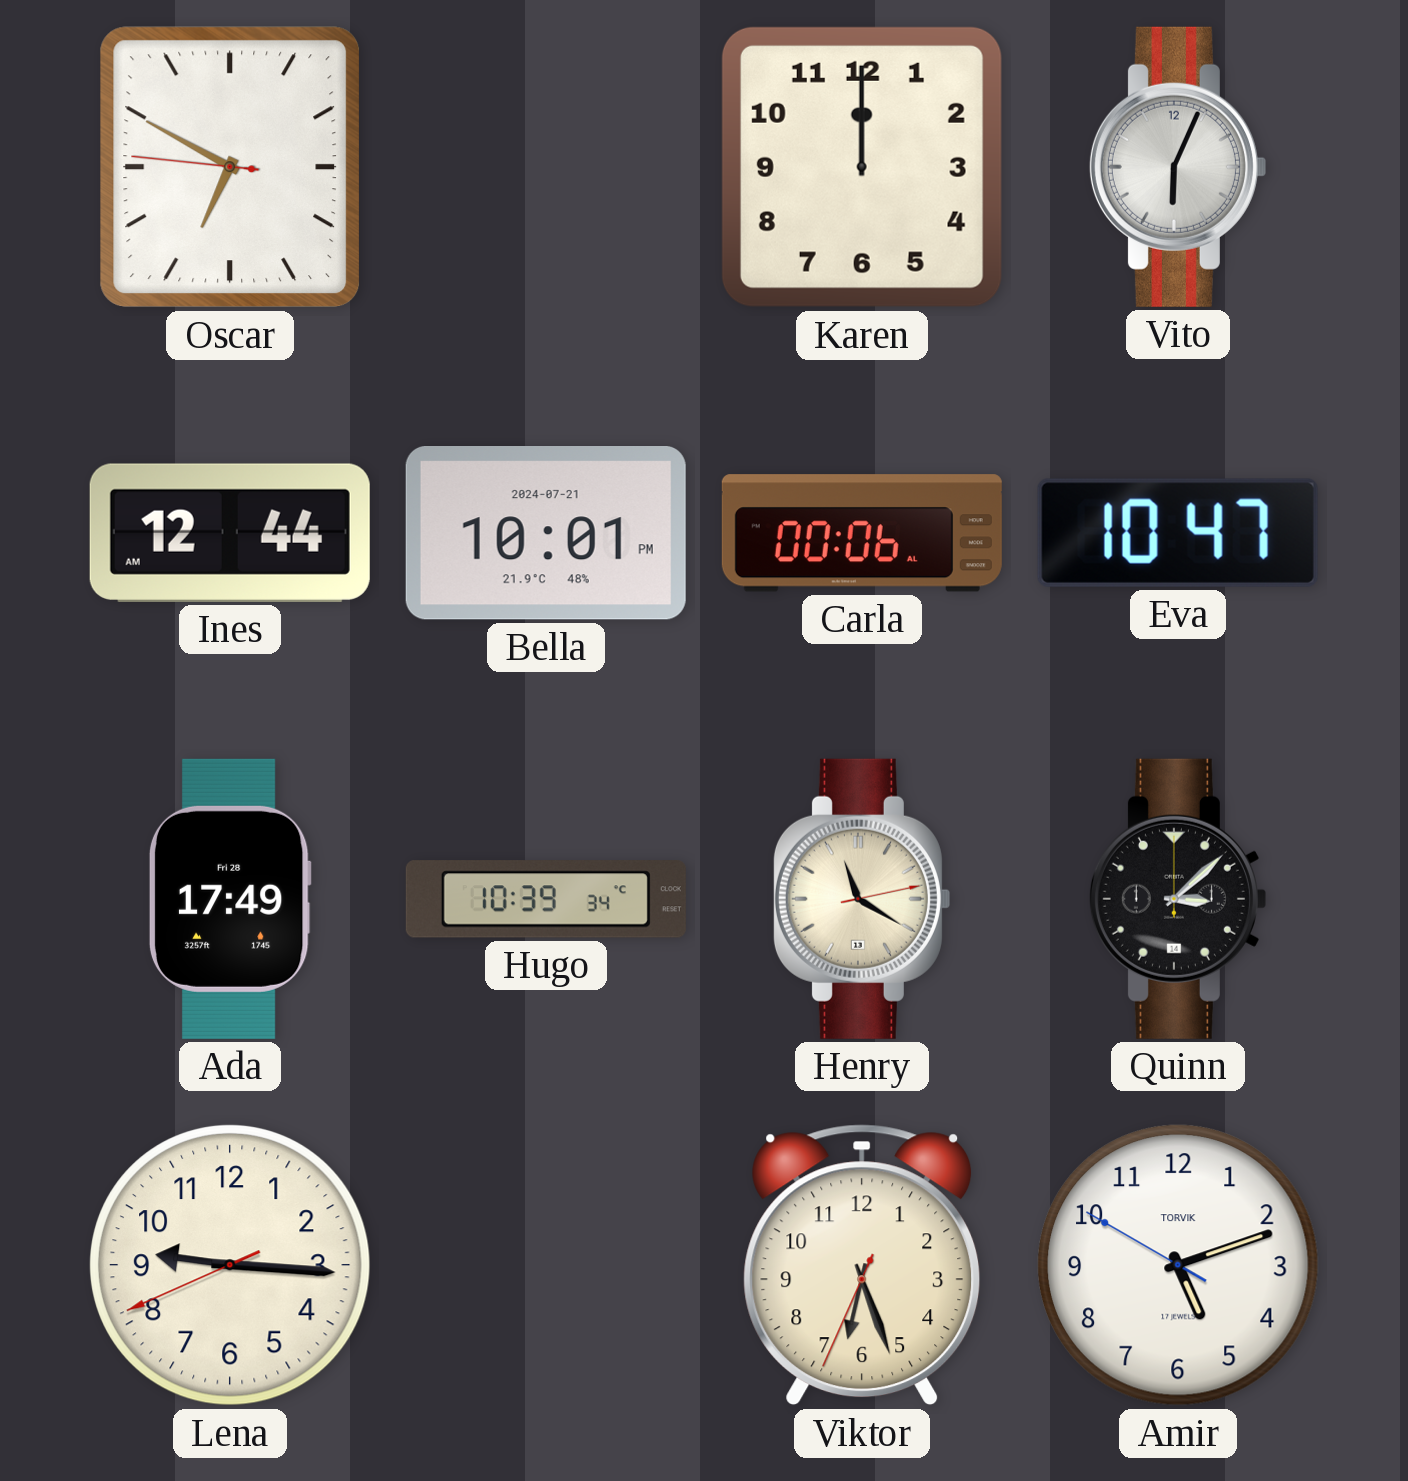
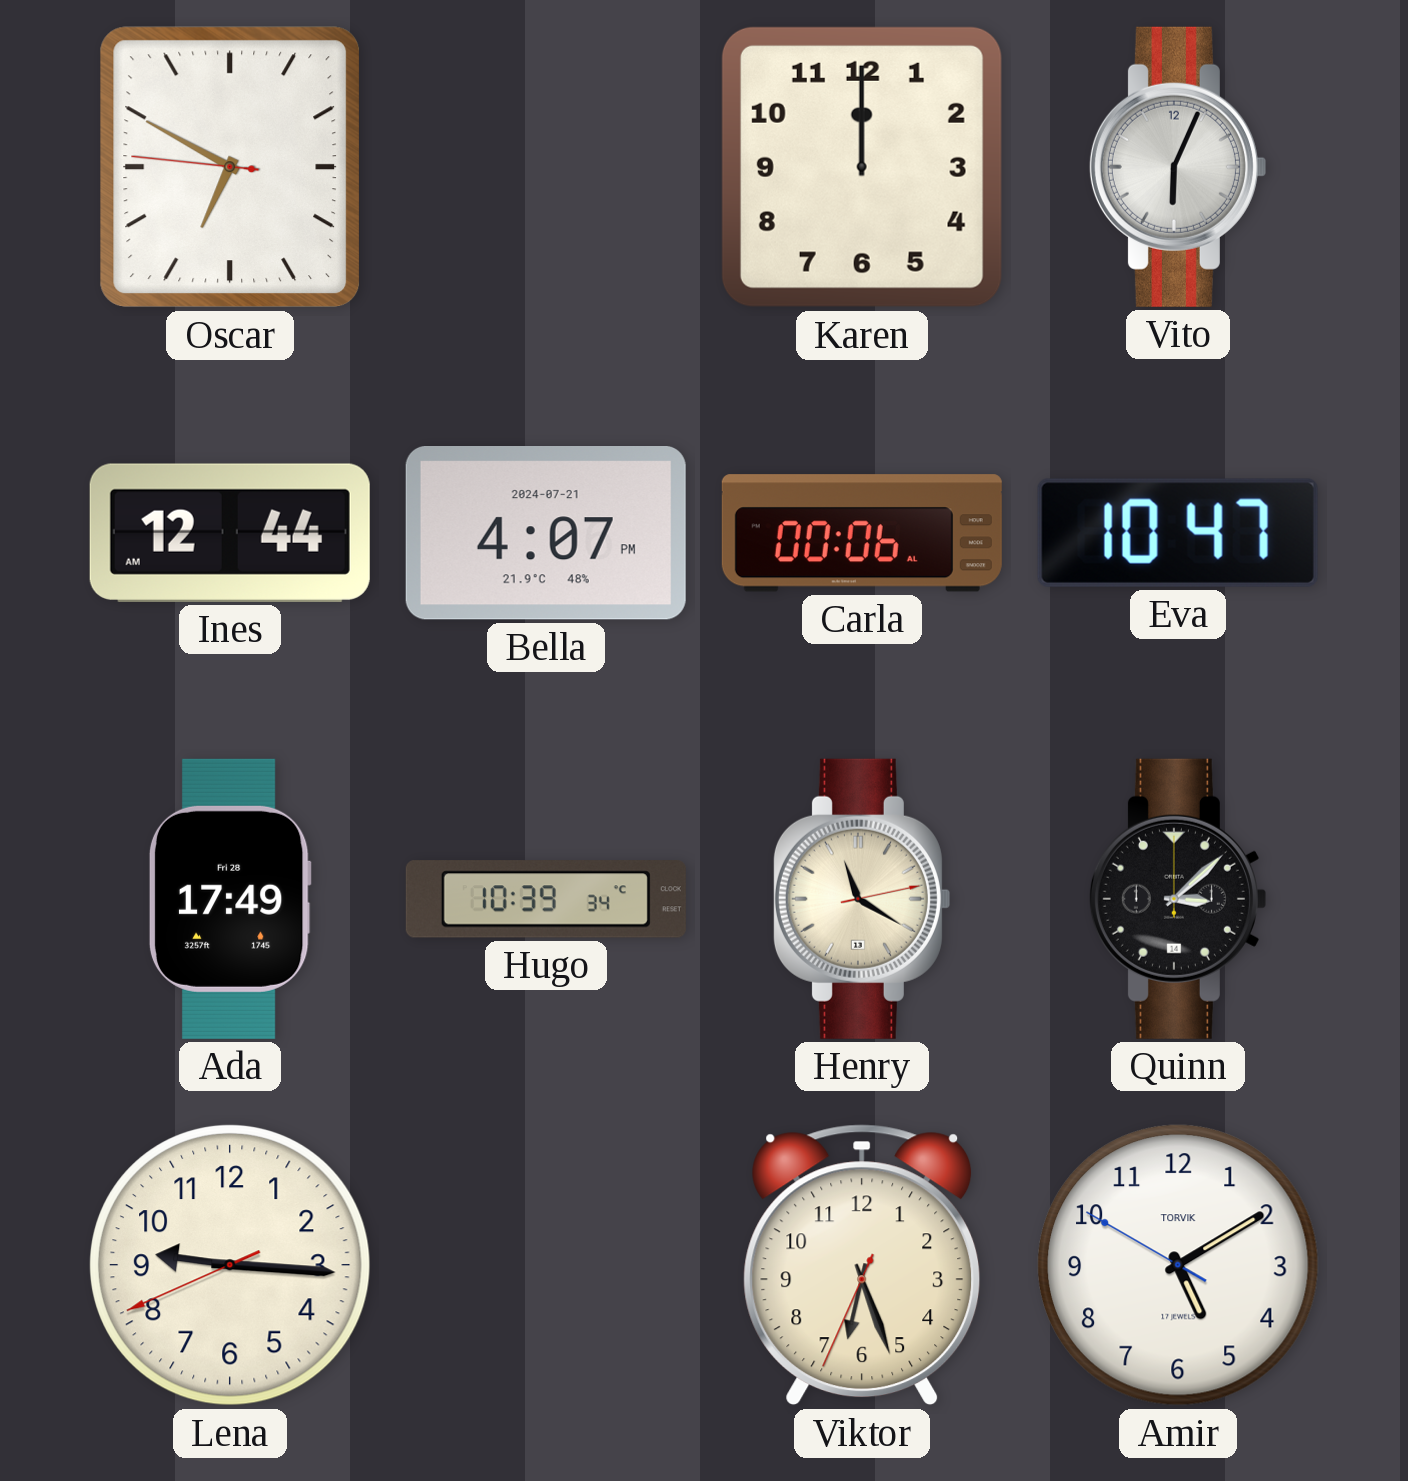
Bella: 10:01 -> 4:07 (546, 534)
Amir: 5:11 -> 5:09 (1178, 1265)
